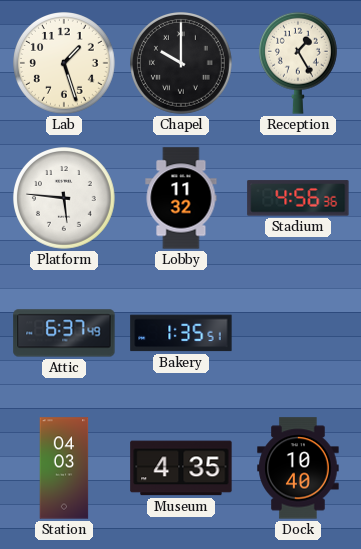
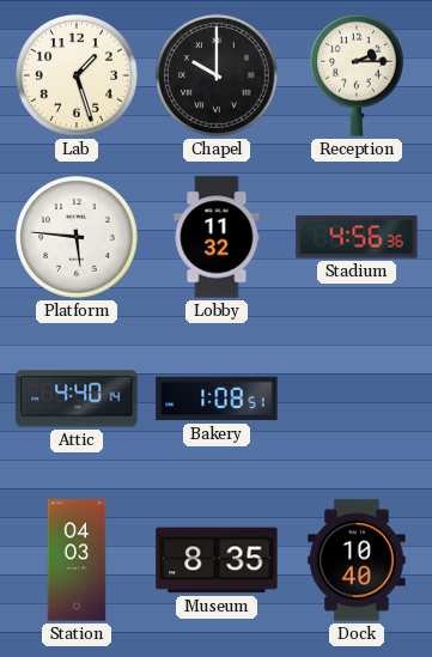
Reception: 1:25 -> 2:15 (357, 75)
Attic: 6:37 -> 4:40 (77, 399)
Bakery: 1:35 -> 1:08 (217, 399)
Museum: 4:35 -> 8:35 (217, 560)
